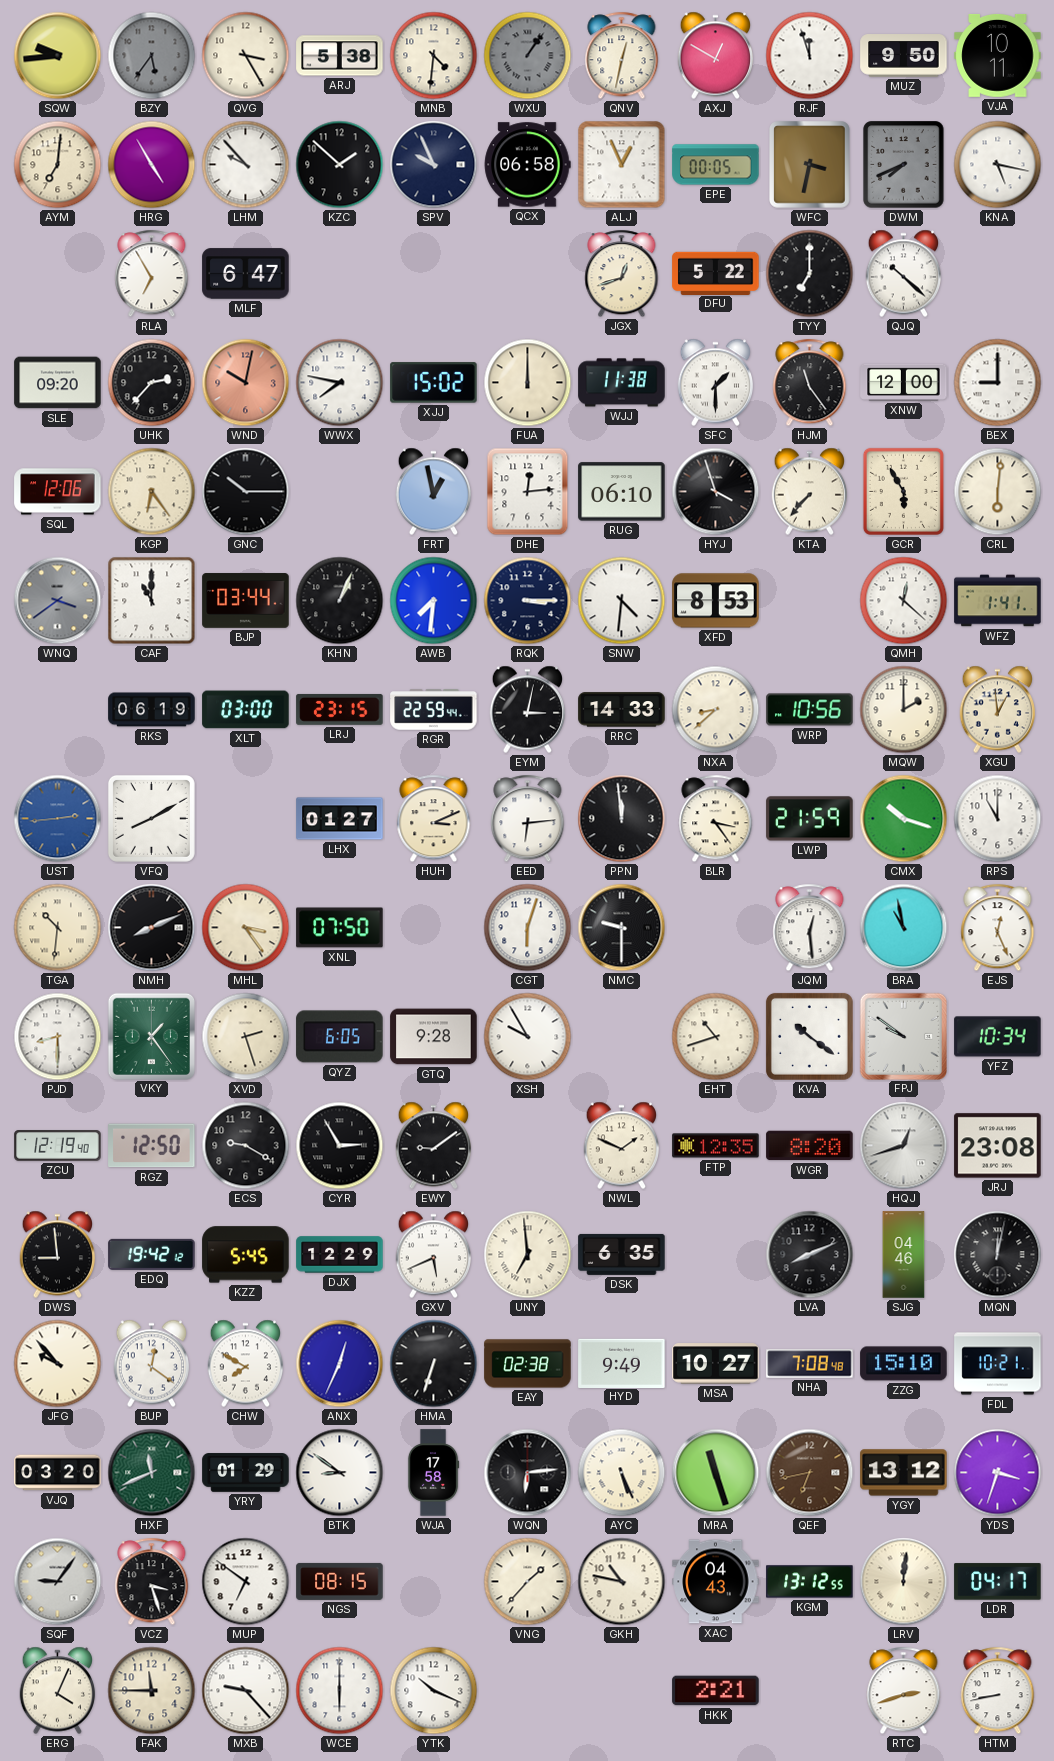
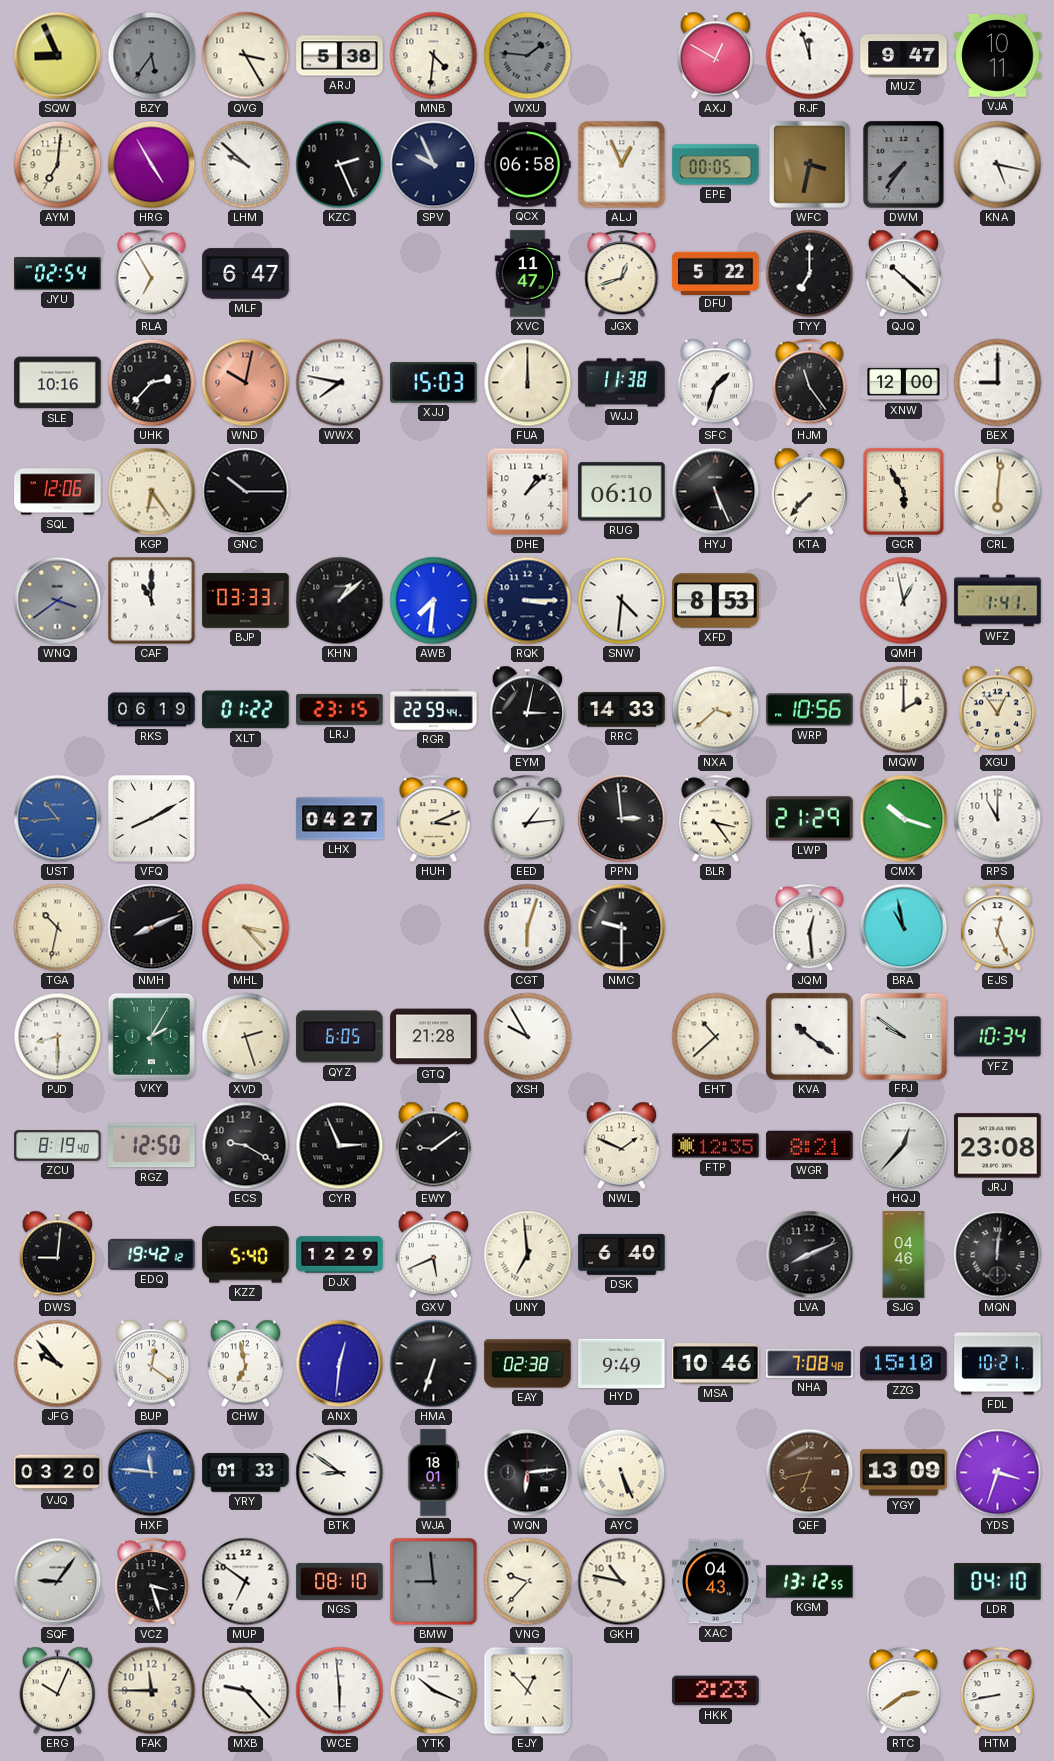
SQW: 9:44 -> 8:56 (58, 56)
WXU: 1:06 -> 1:46 (528, 56)
QNV: 12:32 -> none (622, 56)
MUZ: 9:50 -> 9:47 (904, 56)
LHM: 9:53 -> 9:52 (246, 165)
KZC: 1:52 -> 2:26 (340, 165)
DWM: 7:41 -> 7:36 (904, 165)
JYU: none -> 02:54 (58, 274)
XVC: none -> 11:47 (528, 274)
SLE: 09:20 -> 10:16 (58, 383)
XJJ: 15:02 -> 15:03 (434, 383)
SFC: 1:30 -> 1:33 (716, 383)
FRT: 12:58 -> none (434, 492)
DHE: 12:14 -> 1:08 (528, 492)
HYJ: 3:57 -> 5:26 (716, 492)
BJP: 03:44 -> 03:33 (246, 601)
KHN: 1:04 -> 1:08 (340, 601)
QMH: 12:22 -> 12:58 (904, 601)
XLT: 03:00 -> 01:22 (246, 710)
NXA: 8:38 -> 3:38 (716, 710)
XGU: 12:59 -> 12:54 (998, 710)
UST: 2:44 -> 10:44 (58, 819)
LHX: 01:27 -> 04:27 (340, 819)
EED: 6:14 -> 1:14 (528, 819)
PPN: 11:59 -> 2:59 (622, 819)
LWP: 21:59 -> 21:29 (810, 819)
TGA: 10:31 -> 10:32 (58, 928)
MHL: 3:24 -> 3:23 (246, 928)
XNL: 07:50 -> none (340, 928)
VKY: 1:24 -> 2:05 (151, 1036)
GTQ: 9:28 -> 21:28 (434, 1037)
EHT: 10:42 -> 10:38 (716, 1037)
ZCU: 12:19 -> 8:19 (58, 1146)
CYR: 2:55 -> 2:56 (340, 1146)
WGR: 8:20 -> 8:21 (810, 1146)
HQJ: 12:42 -> 12:37 (904, 1146)
DWS: 8:59 -> 9:01 (58, 1255)
KZZ: 5:45 -> 5:40 (246, 1255)
DSK: 6:35 -> 6:40 (622, 1254)
MQN: 12:02 -> 12:01 (998, 1255)
CHW: 7:50 -> 6:58 (246, 1364)
ANX: 12:34 -> 12:31 (340, 1364)
MSA: 10:27 -> 10:46 (716, 1364)
HXF: 11:41 -> 11:46 (152, 1473)
HXF dial: green -> blue (152, 1473)
YRY: 01:29 -> 01:33 (246, 1473)
WJA: 17:58 -> 18:01 (433, 1473)
MRA: 11:27 -> none (716, 1473)
YGY: 13:12 -> 13:09 (904, 1473)
NGS: 08:15 -> 08:10 (340, 1581)
BMW: none -> 8:59 (434, 1582)
VNG: 1:37 -> 9:37 (528, 1582)
LRV: 12:01 -> none (904, 1582)
LDR: 04:17 -> 04:10 (998, 1582)
ERG: 4:04 -> 10:04 (58, 1691)
WCE: 6:00 -> 5:59 (340, 1691)
EJY: none -> 12:53 (528, 1691)
HKK: 2:21 -> 2:23 (716, 1691)
RTC: 2:42 -> 2:39 (904, 1691)
